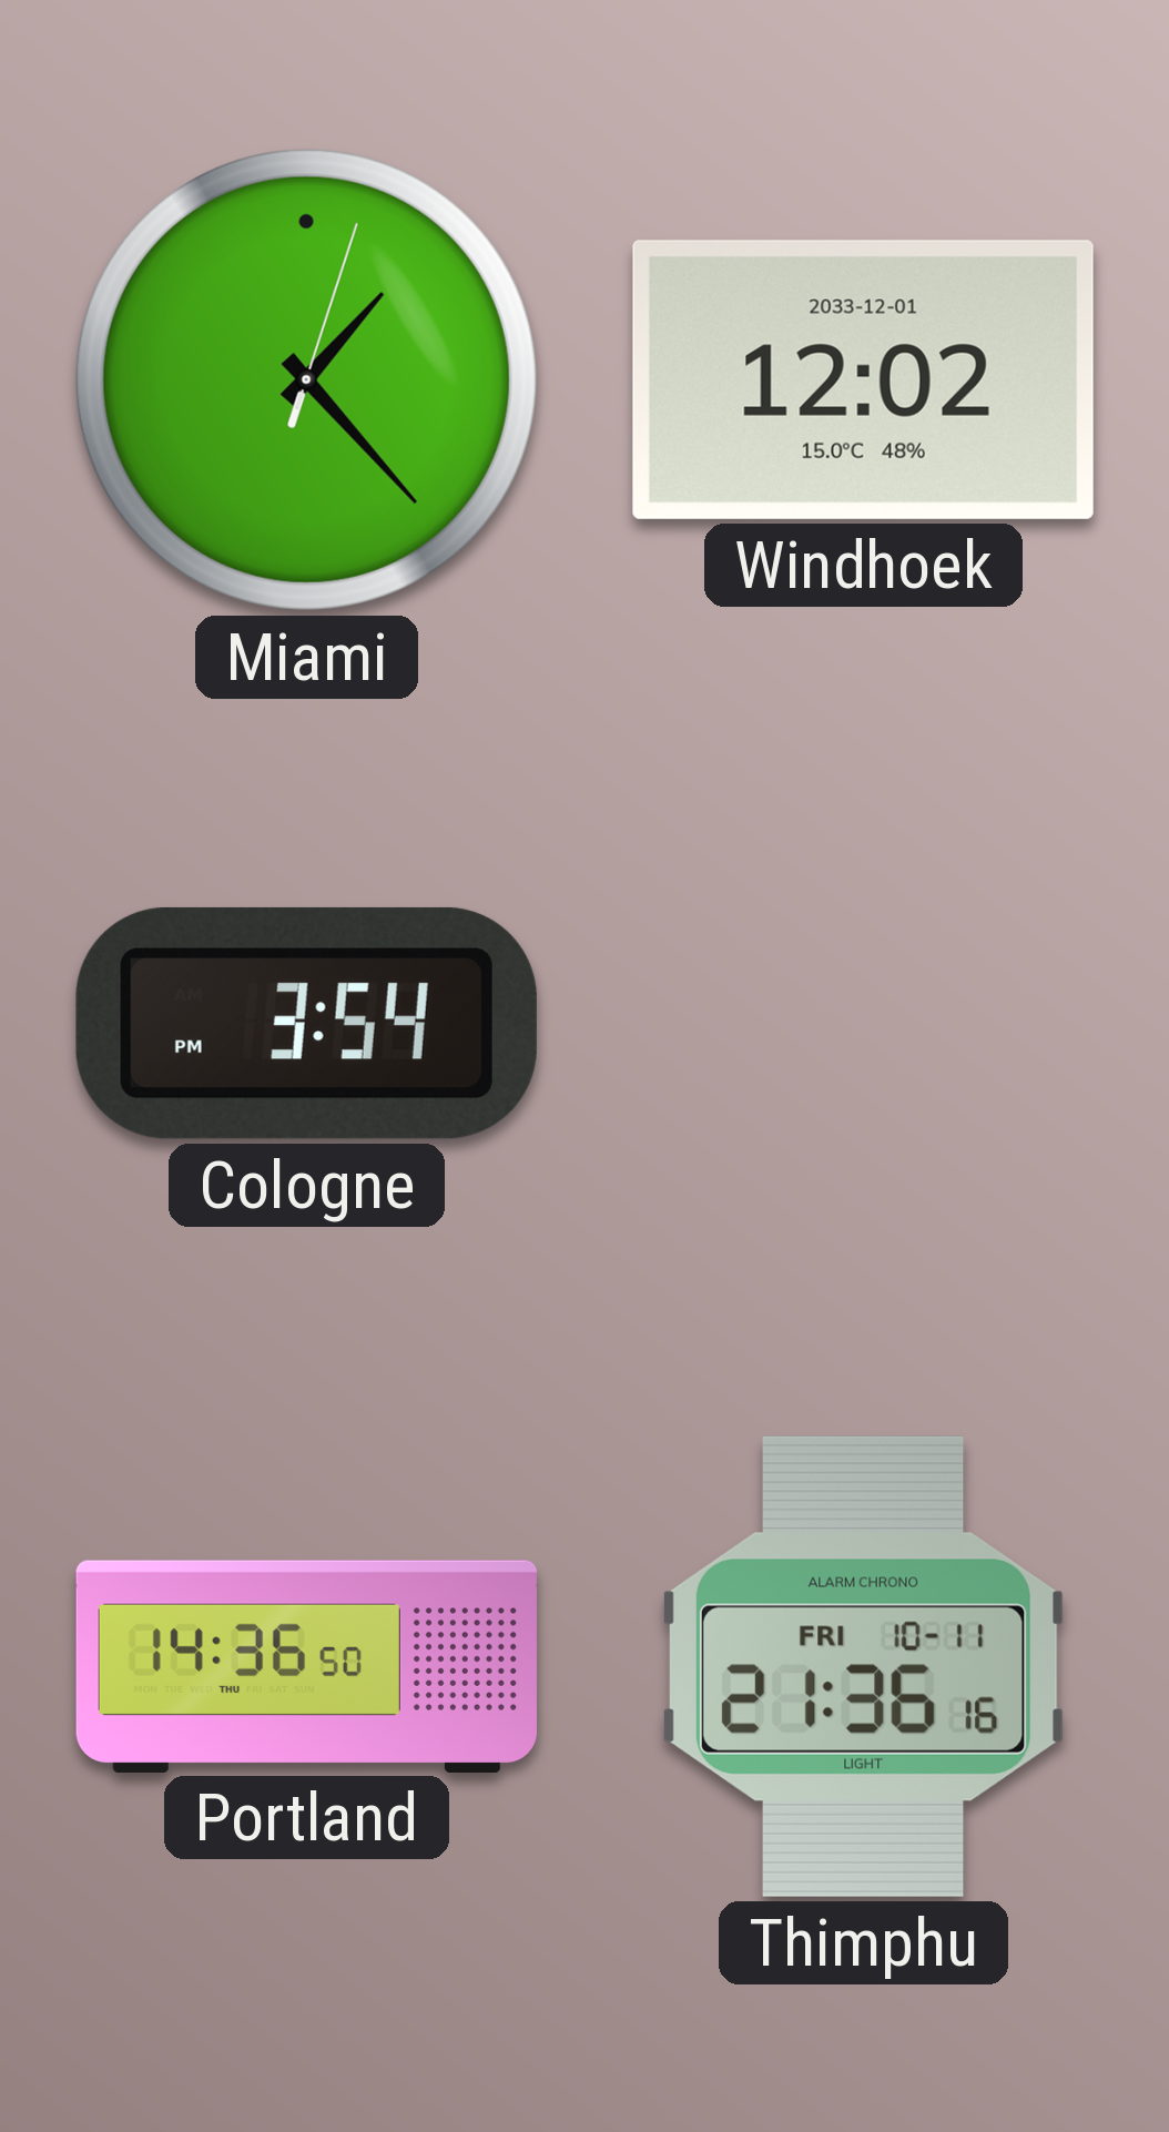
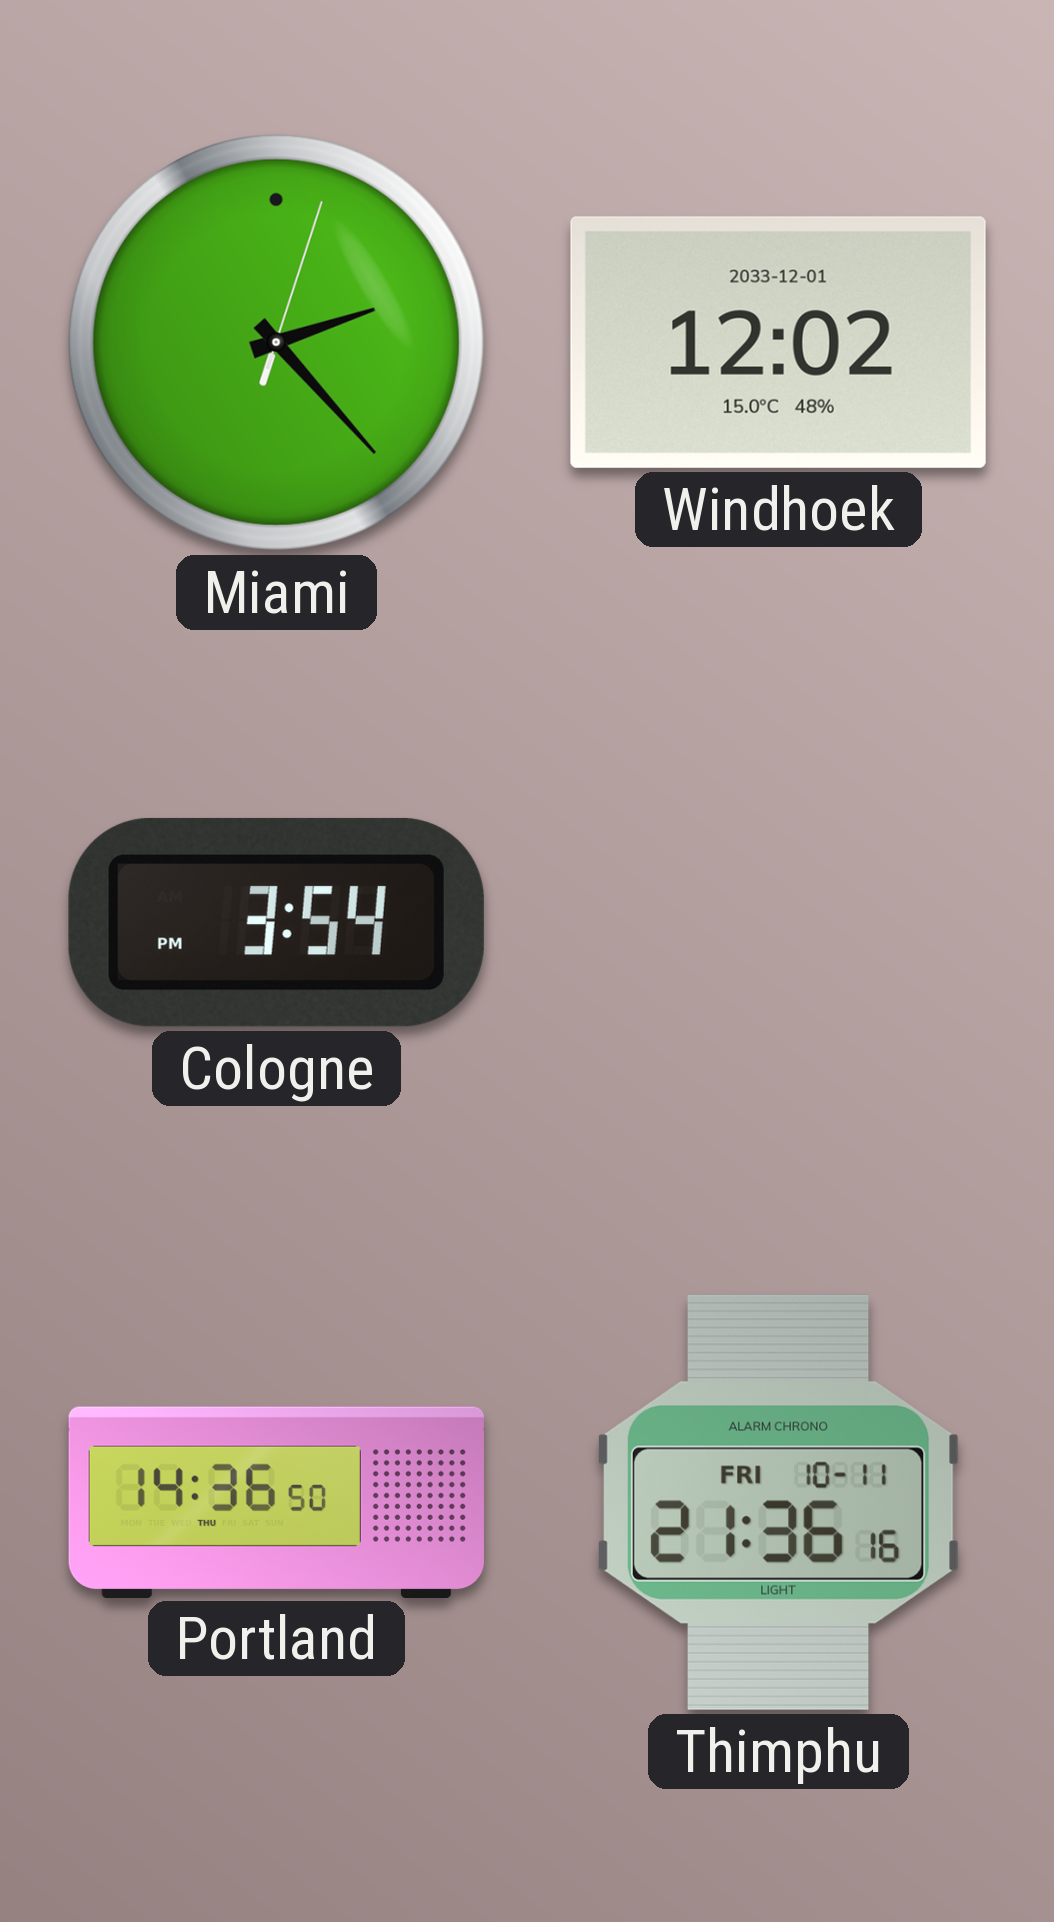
Miami: 1:23 -> 2:23 (276, 342)
